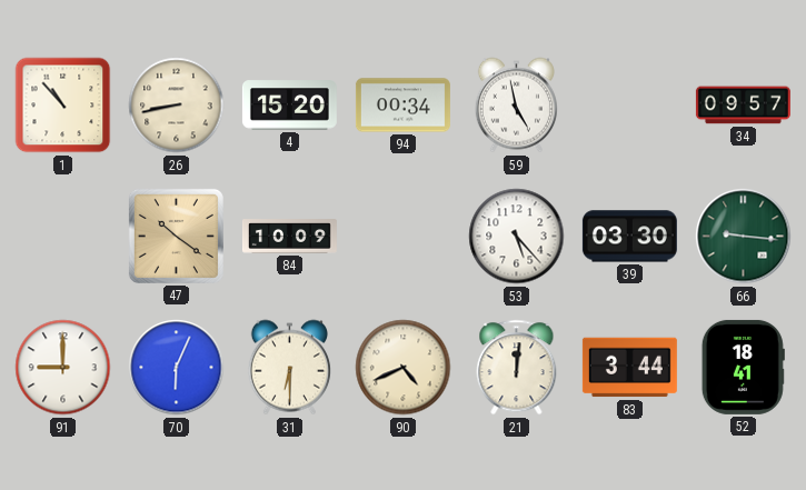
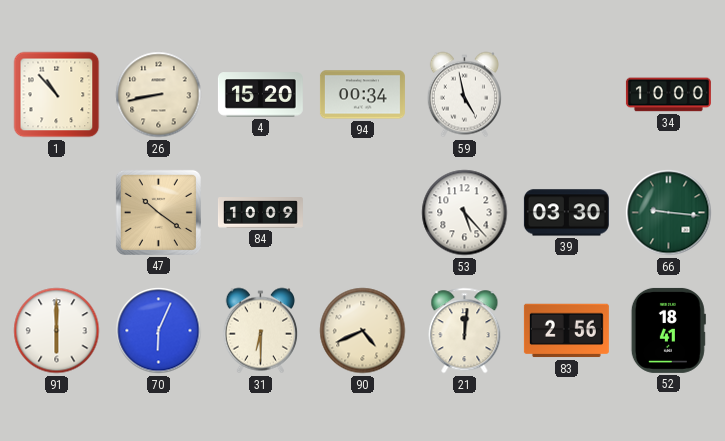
34: 09:57 -> 10:00 (668, 95)
91: 9:00 -> 6:00 (57, 331)
83: 3:44 -> 2:56 (566, 331)
